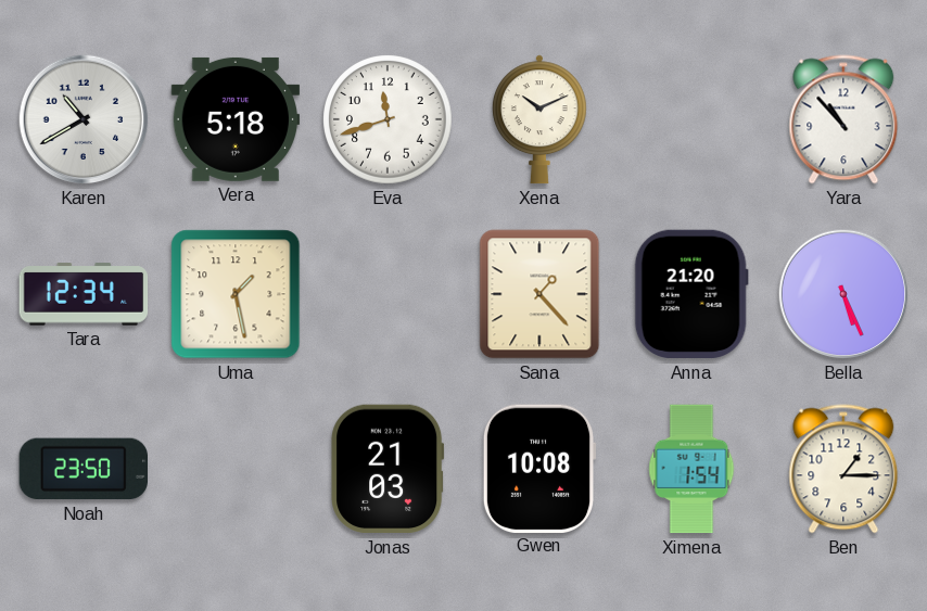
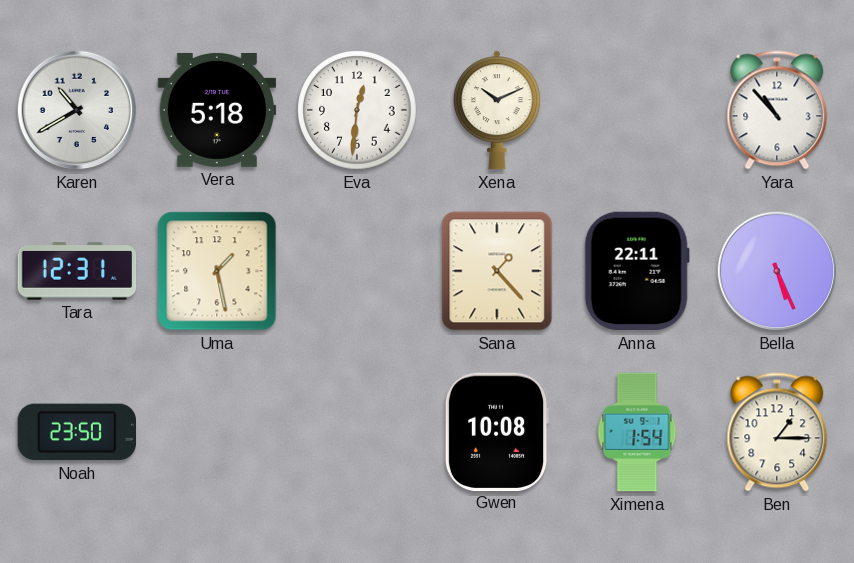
Eva: 11:42 -> 12:31 (357, 110)
Tara: 12:34 -> 12:31 (77, 271)
Anna: 21:20 -> 22:11 (637, 271)
Jonas: 21:03 -> none (388, 469)
